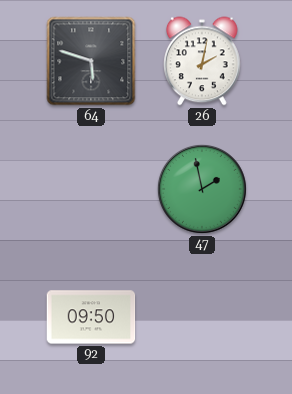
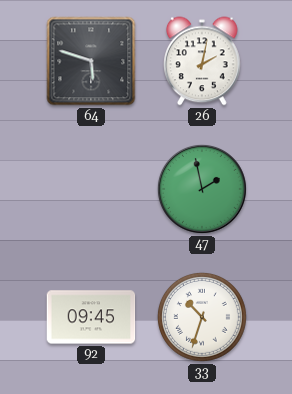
92: 09:50 -> 09:45 (91, 317)
33: none -> 10:33 (202, 317)
